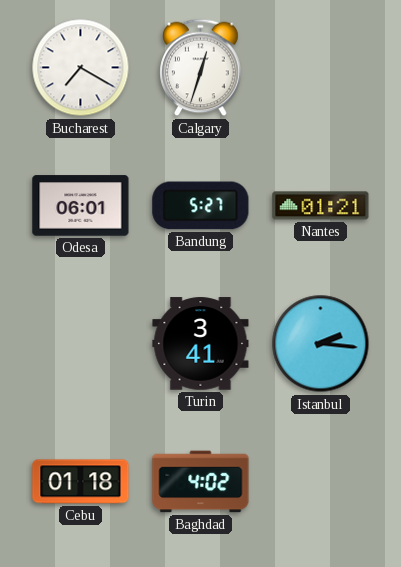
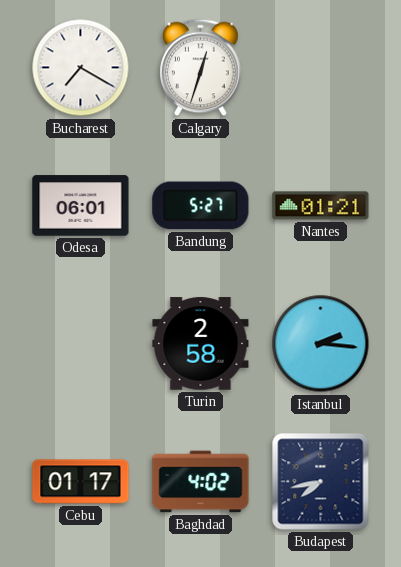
Turin: 3:41 -> 2:58 (201, 344)
Cebu: 01:18 -> 01:17 (81, 482)
Budapest: none -> 7:43 (321, 482)
